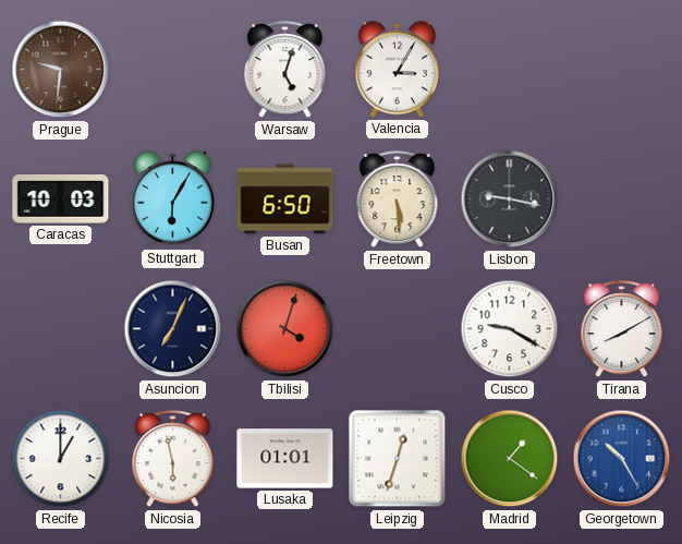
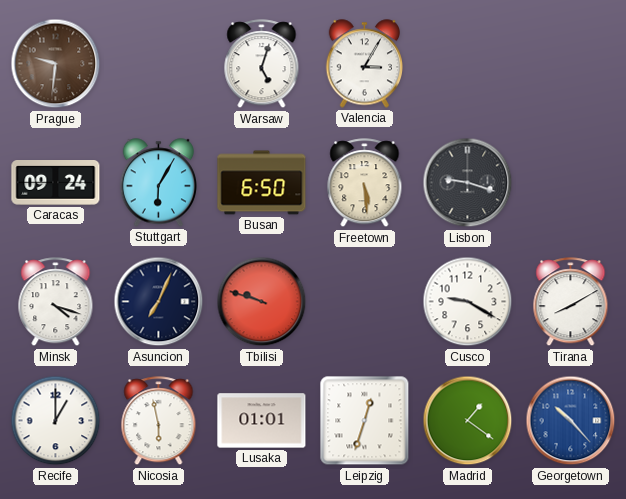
Caracas: 10:03 -> 09:24 (56, 183)
Lisbon: 9:17 -> 9:18 (468, 183)
Minsk: none -> 4:18 (56, 302)
Tbilisi: 4:03 -> 9:48 (262, 302)
Georgetown: 10:25 -> 10:23 (571, 421)
